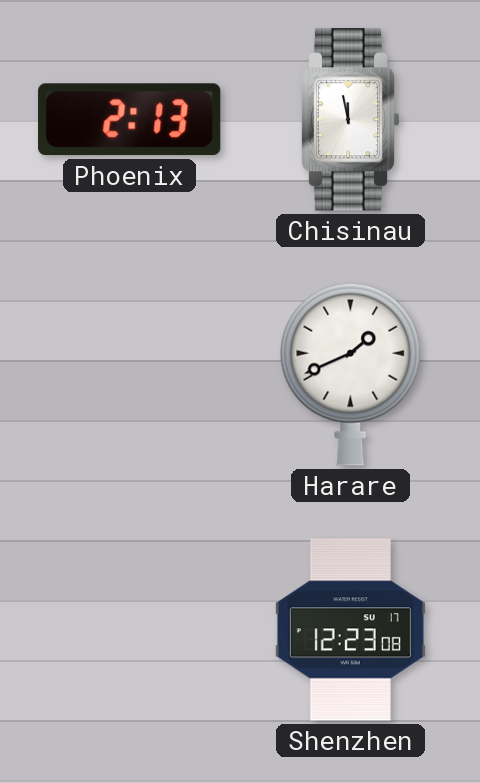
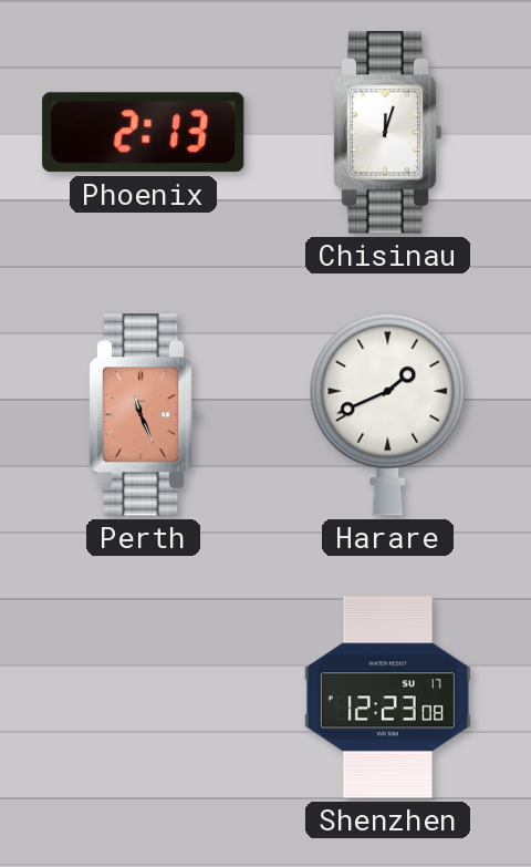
Chisinau: 11:58 -> 12:03 (387, 133)
Perth: none -> 11:26 (143, 415)
